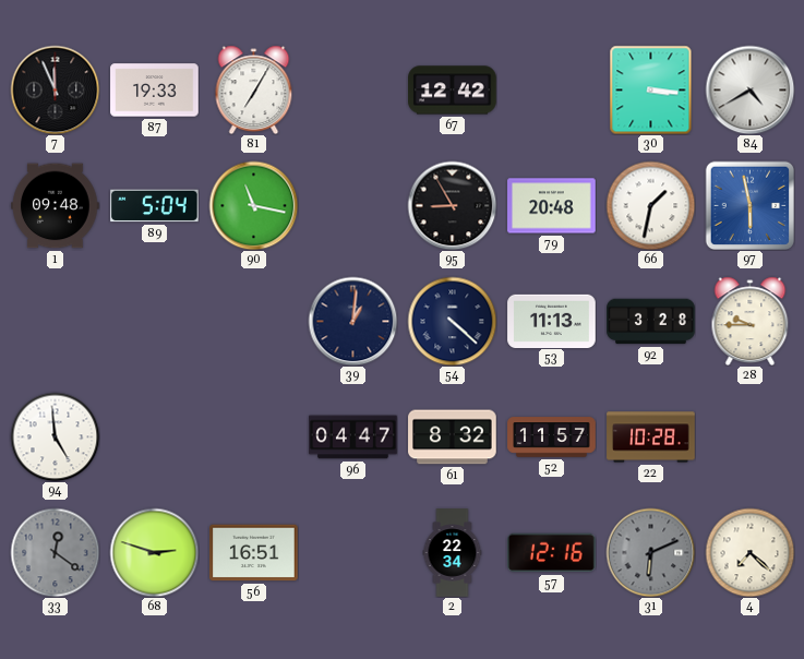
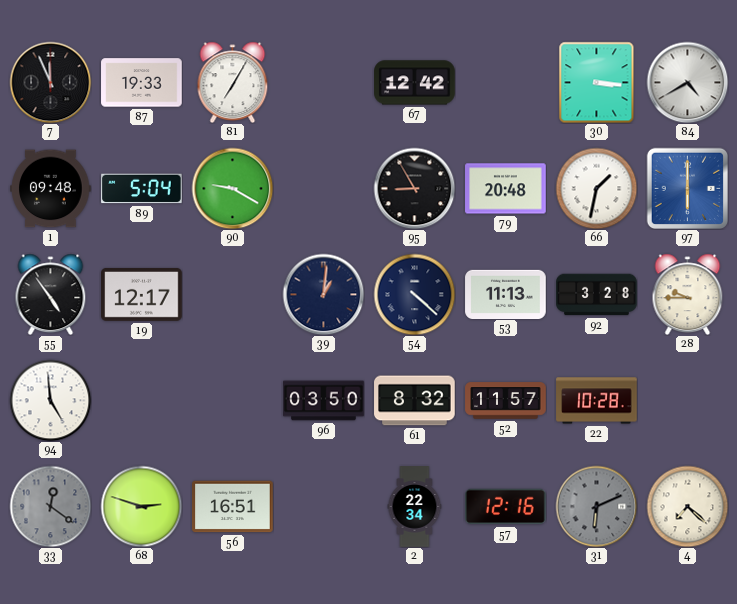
90: 11:17 -> 9:20 (232, 188)
97: 5:58 -> 6:00 (687, 188)
55: none -> 4:54 (51, 294)
19: none -> 12:17 (142, 294)
96: 04:47 -> 03:50 (324, 401)
